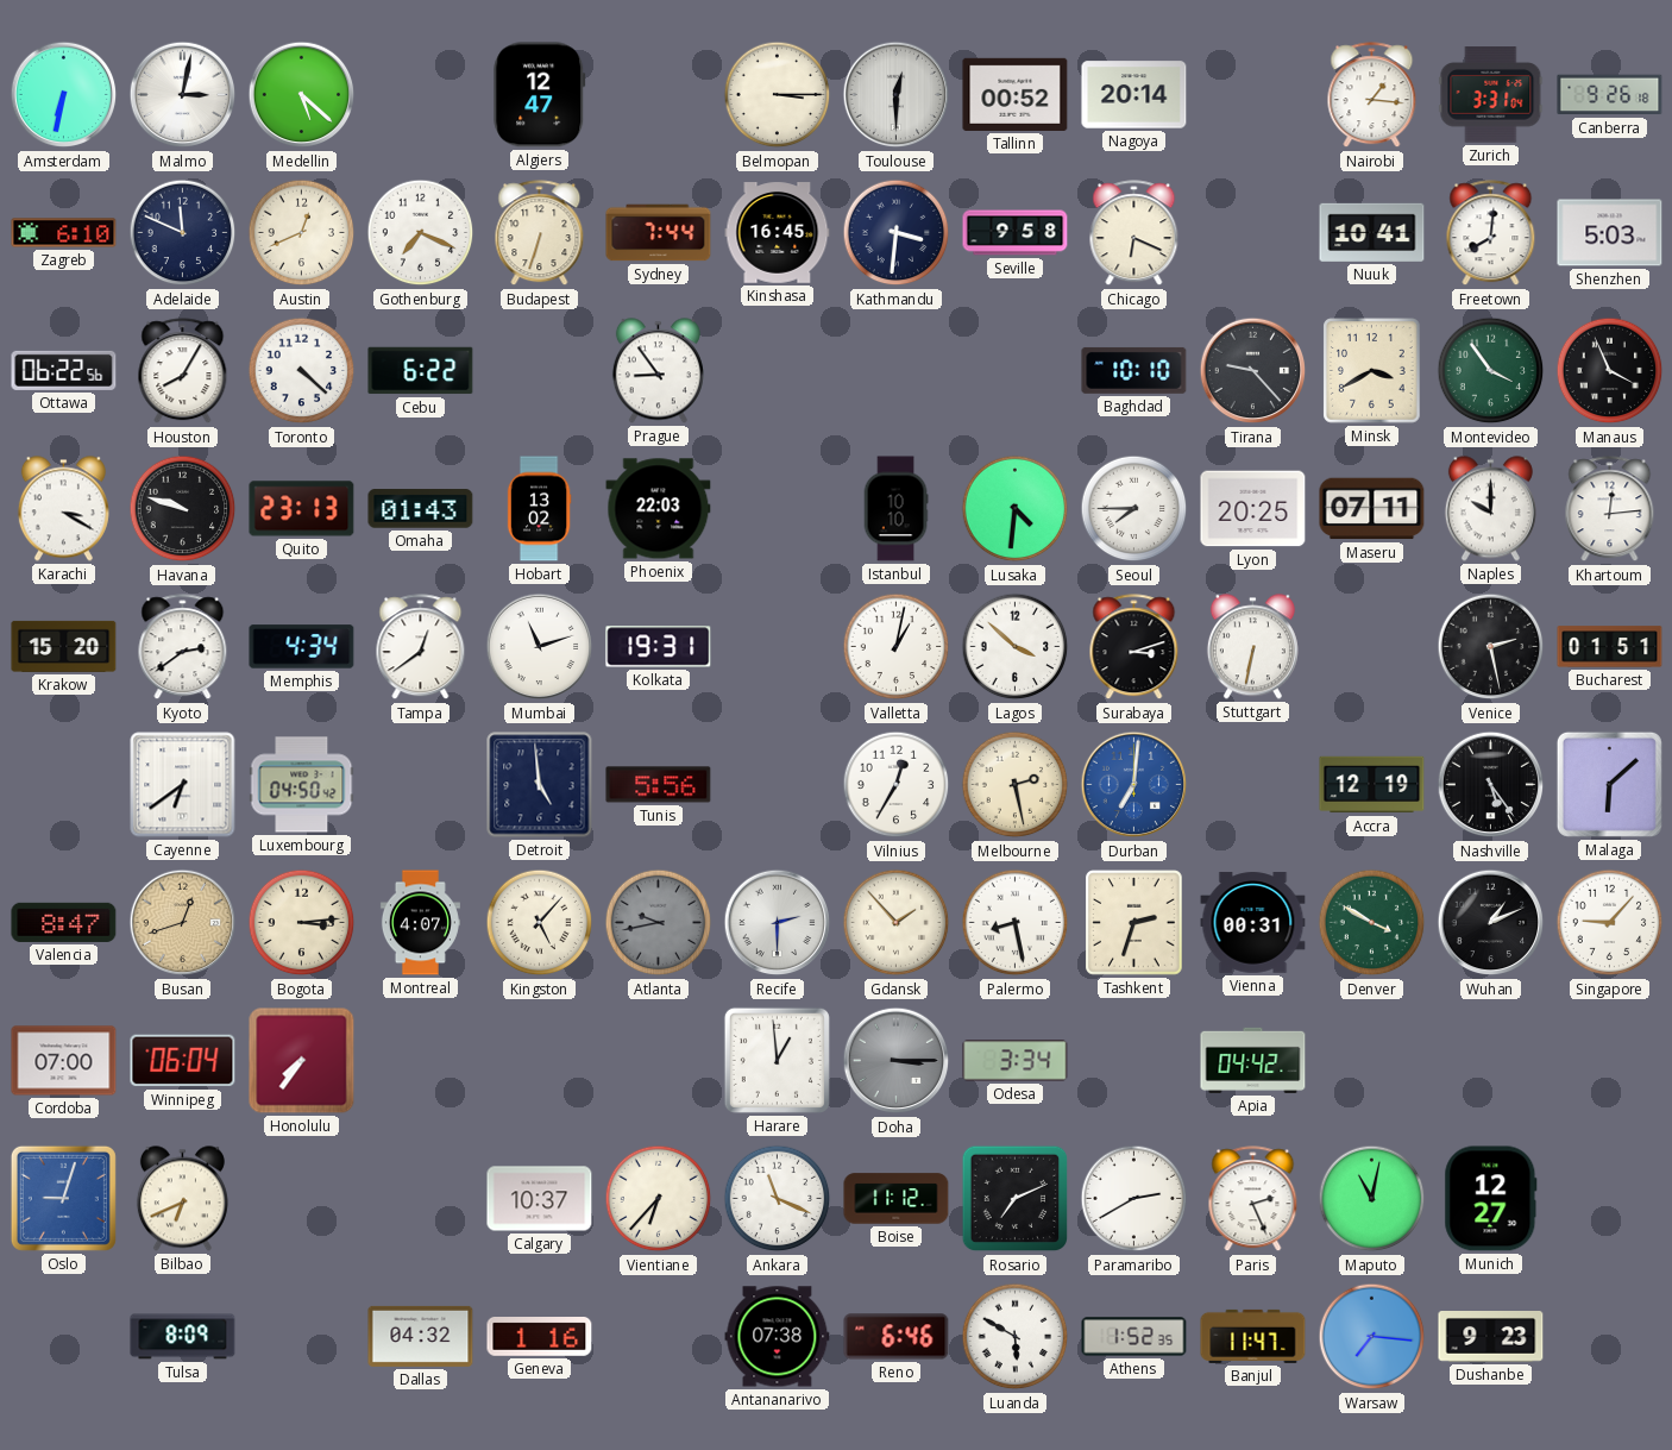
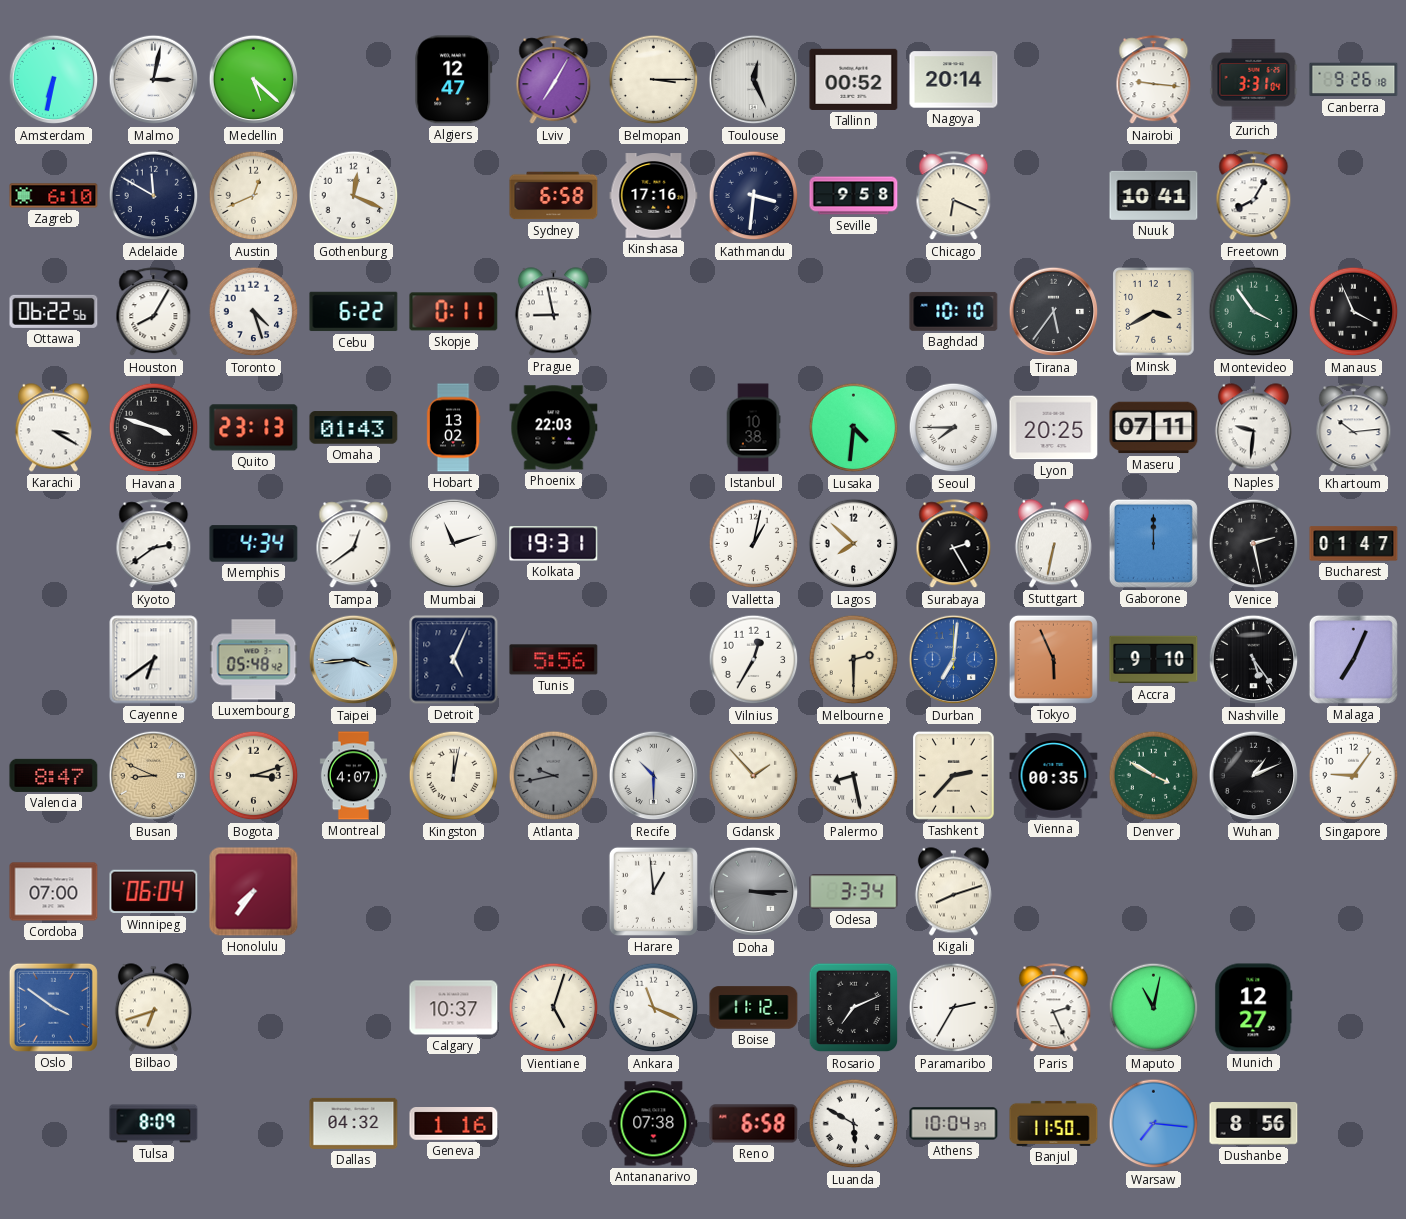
Lviv: none -> 7:05 (554, 80)
Toulouse: 12:30 -> 12:26 (754, 80)
Nairobi: 1:16 -> 9:16 (1154, 80)
Adelaide: 11:49 -> 11:50 (154, 196)
Gothenburg: 7:19 -> 12:19 (354, 196)
Budapest: 6:33 -> none (540, 233)
Sydney: 7:44 -> 6:58 (554, 196)
Kinshasa: 16:45 -> 17:16 (654, 196)
Freetown: 8:01 -> 8:05 (1254, 196)
Shenzhen: 5:03 -> none (1610, 233)
Toronto: 4:22 -> 4:27 (254, 312)
Skopje: none -> 0:11 (454, 312)
Prague: 8:54 -> 8:58 (553, 312)
Tirana: 9:23 -> 5:36 (1054, 312)
Havana: 9:48 -> 3:48 (154, 428)
Istanbul: 10:10 -> 10:38 (753, 428)
Naples: 10:00 -> 9:31 (1253, 428)
Khartoum: 12:14 -> 10:14 (1354, 428)
Krakow: 15:20 -> none (64, 646)
Lagos: 3:52 -> 7:52 (854, 544)
Surabaya: 3:12 -> 2:25 (954, 544)
Gaborone: none -> 12:00 (1153, 543)
Bucharest: 01:51 -> 01:47 (1354, 544)
Luxembourg: 04:50 -> 05:48 (254, 660)
Taipei: none -> 3:44 (354, 660)
Detroit: 4:59 -> 5:04 (454, 660)
Melbourne: 2:28 -> 2:30 (854, 660)
Tokyo: none -> 5:56 (1053, 659)
Accra: 12:19 -> 9:10 (1154, 660)
Malaga: 6:08 -> 7:04 (1353, 659)
Busan: 12:42 -> 8:49 (154, 776)
Bogota: 3:14 -> 3:12 (254, 776)
Kingston: 5:07 -> 12:02 (454, 776)
Recife: 2:30 -> 10:30 (654, 776)
Tashkent: 2:33 -> 2:37 (954, 776)
Vienna: 00:31 -> 00:35 (1054, 776)
Singapore: 9:07 -> 9:06 (1354, 776)
Kigali: none -> 8:12 (953, 892)
Apia: 04:42 -> none (1253, 1060)
Oslo: 9:03 -> 3:51 (53, 1007)
Bilbao: 6:41 -> 6:42 (153, 1008)
Vientiane: 6:37 -> 5:03 (554, 1008)
Paramaribo: 2:40 -> 2:35 (954, 1008)
Reno: 6:46 -> 6:58 (754, 1124)
Athens: 1:52 -> 10:04 (954, 1124)
Banjul: 11:47 -> 11:50 (1054, 1123)
Dushanbe: 9:23 -> 8:56 (1254, 1124)
